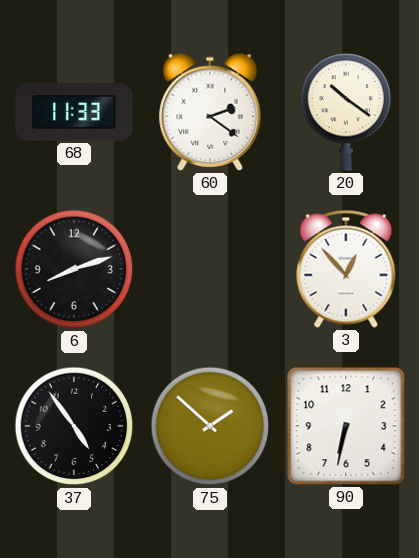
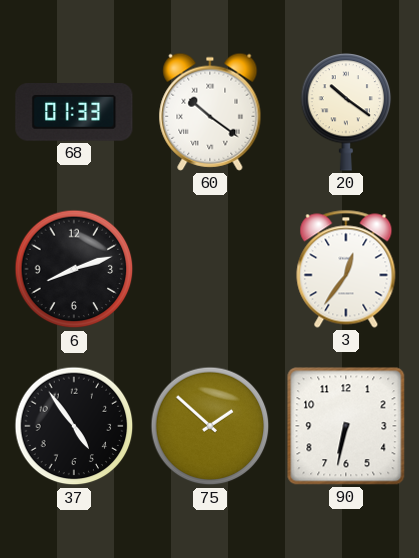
68: 11:33 -> 01:33 (74, 112)
60: 2:21 -> 10:21 (210, 112)
3: 12:53 -> 12:36 (346, 269)
